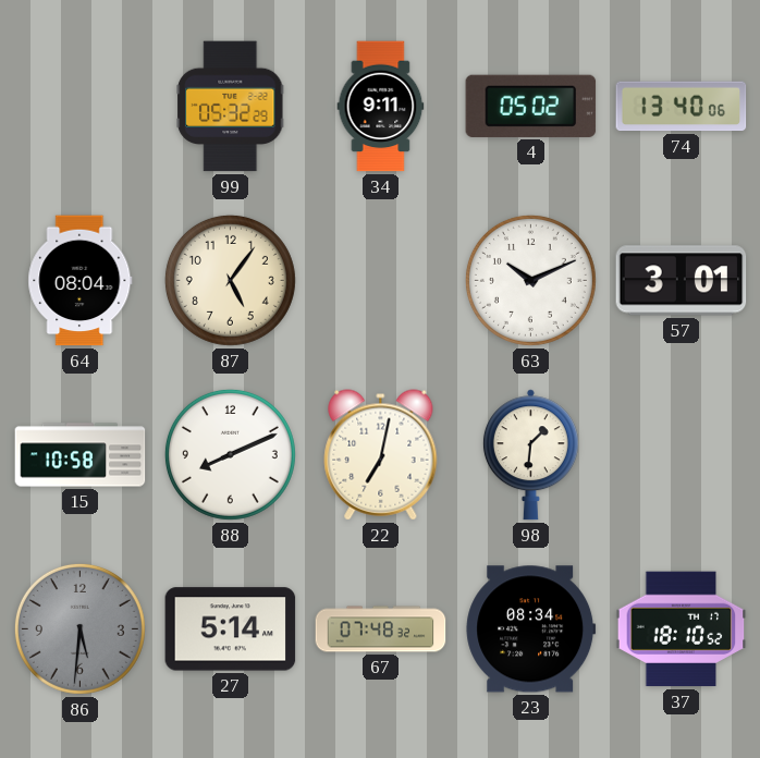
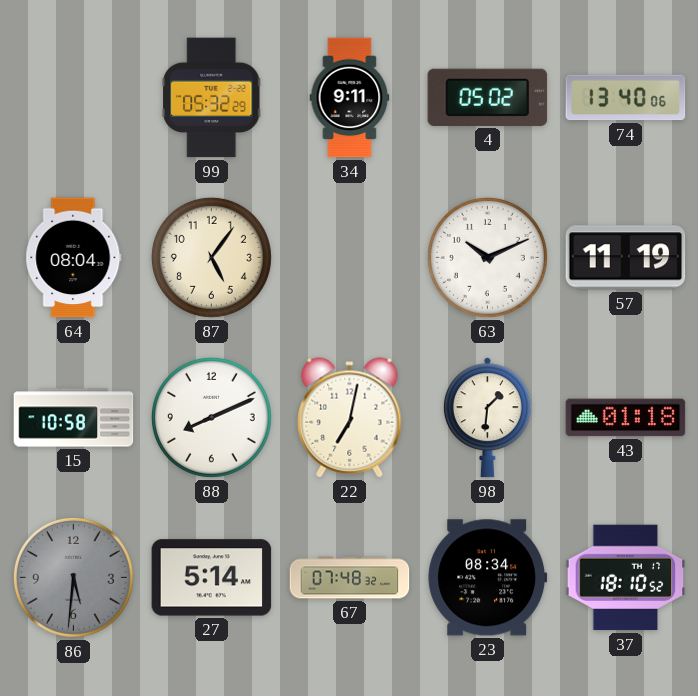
57: 3:01 -> 11:19 (626, 258)
43: none -> 01:18 (626, 418)
